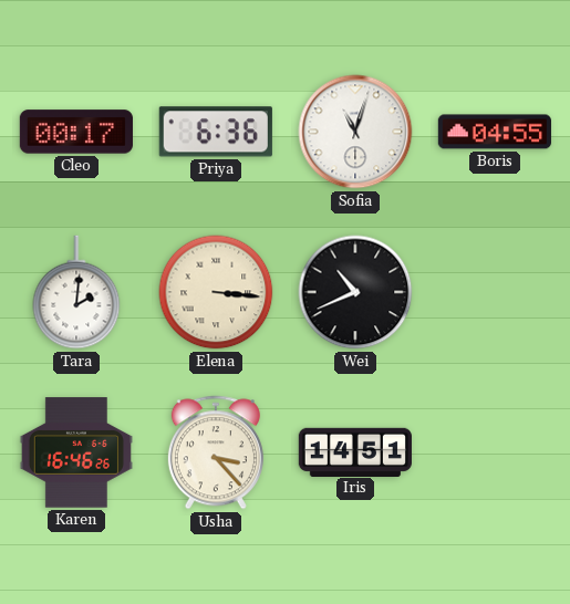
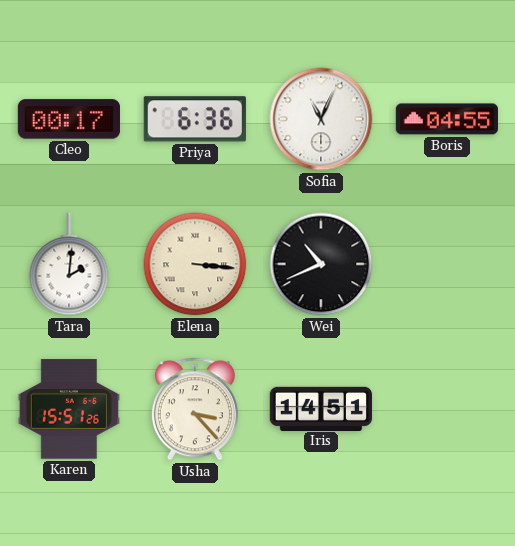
Sofia: 11:03 -> 11:04 (321, 119)
Karen: 16:46 -> 15:51 (69, 409)
